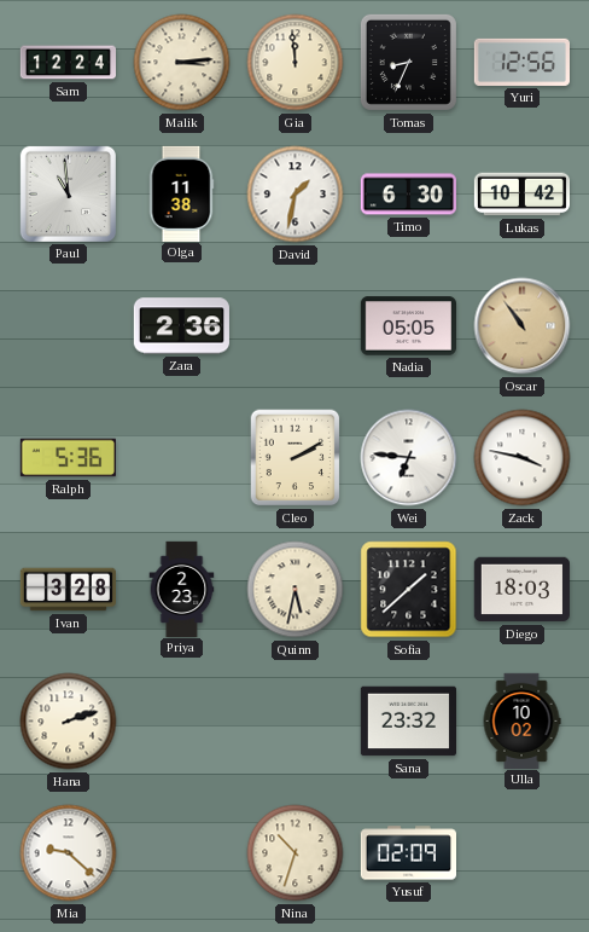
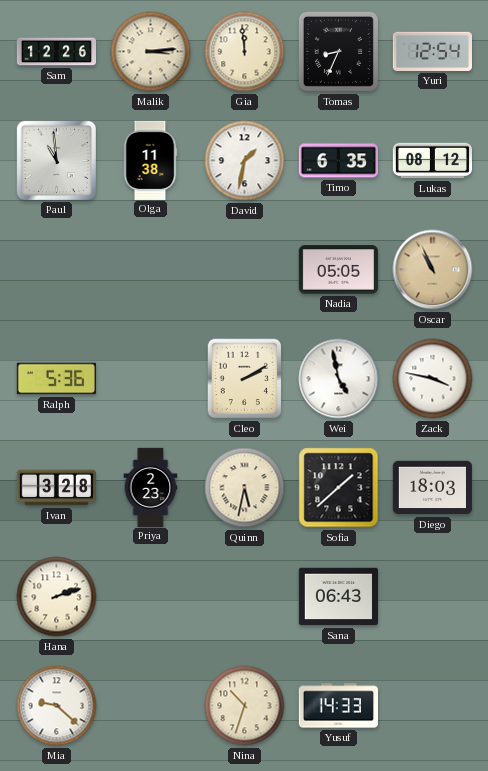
Sam: 12:24 -> 12:26 (56, 52)
Yuri: 12:56 -> 12:54 (432, 51)
Timo: 6:30 -> 6:35 (338, 161)
Lukas: 10:42 -> 08:12 (432, 161)
Zara: 2:36 -> none (181, 326)
Oscar: 10:54 -> 10:56 (433, 270)
Wei: 6:46 -> 4:58 (339, 379)
Sana: 23:32 -> 06:43 (338, 597)
Ulla: 10:02 -> none (521, 720)
Yusuf: 02:09 -> 14:33 (338, 706)
